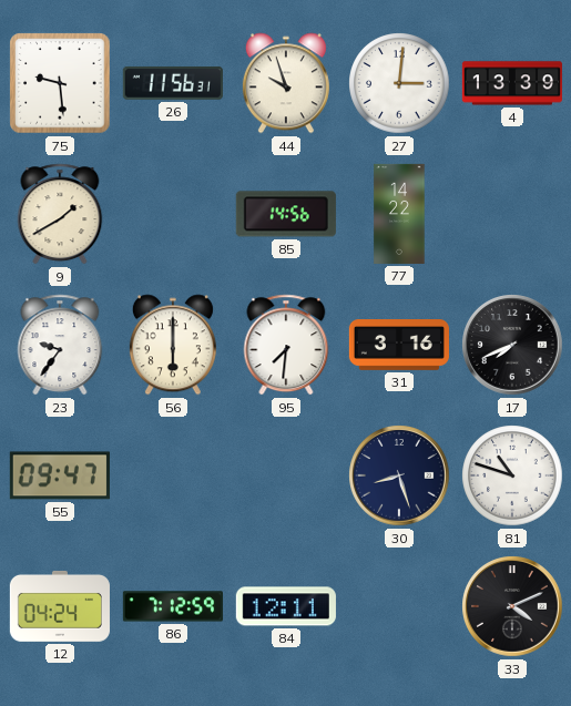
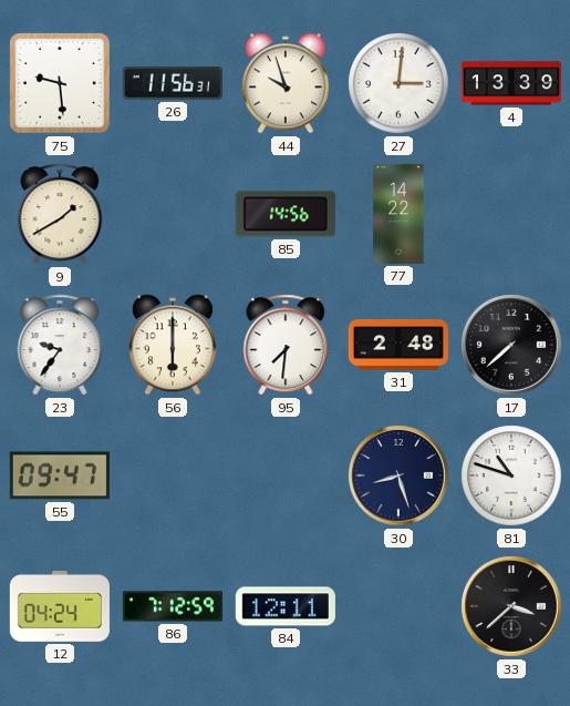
31: 3:16 -> 2:48 (398, 346)
17: 7:41 -> 7:38 (511, 345)
33: 4:11 -> 3:38 (511, 606)
